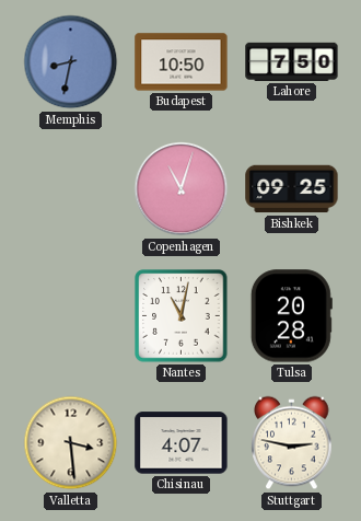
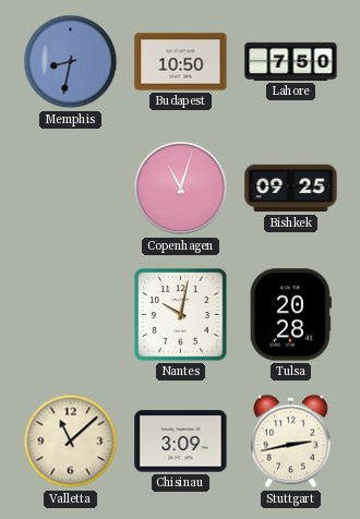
Nantes: 11:02 -> 10:02 (181, 315)
Valletta: 3:29 -> 11:08 (71, 442)
Chisinau: 4:07 -> 3:09 (181, 442)
Stuttgart: 2:47 -> 2:43 (291, 442)
